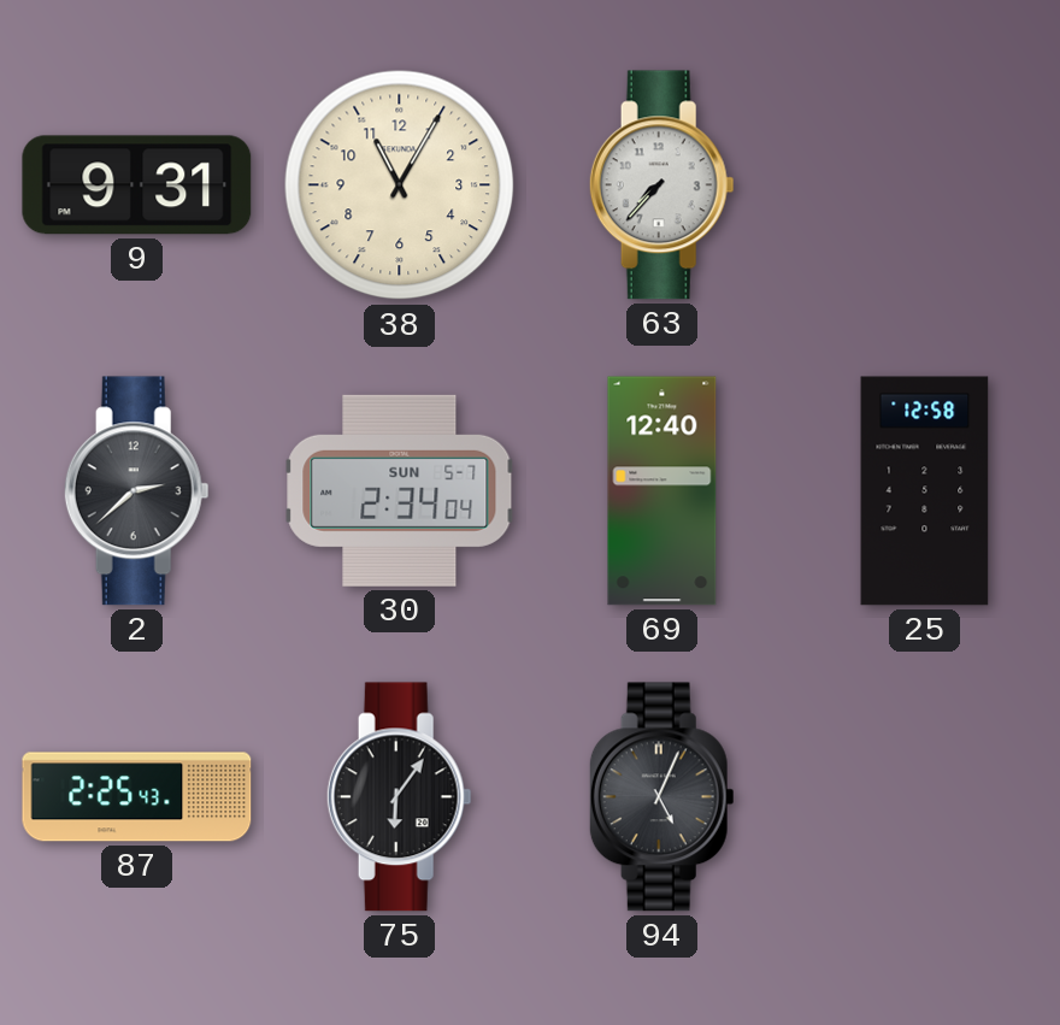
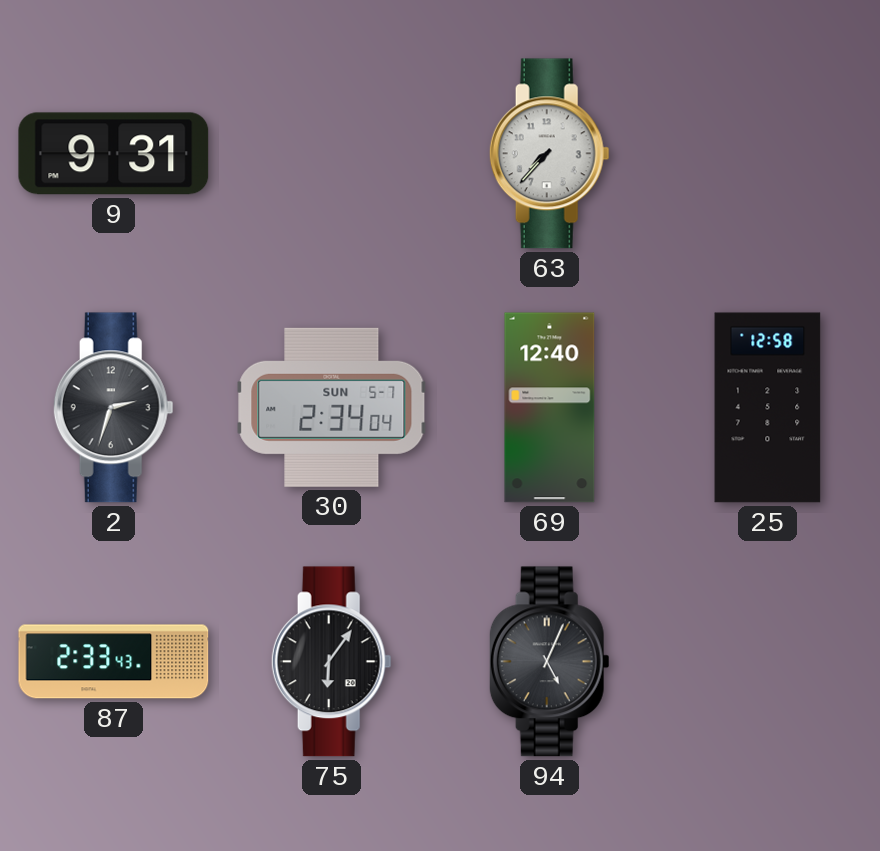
38: 11:05 -> none (400, 185)
2: 2:38 -> 2:33 (113, 408)
87: 2:25 -> 2:33 (114, 662)
